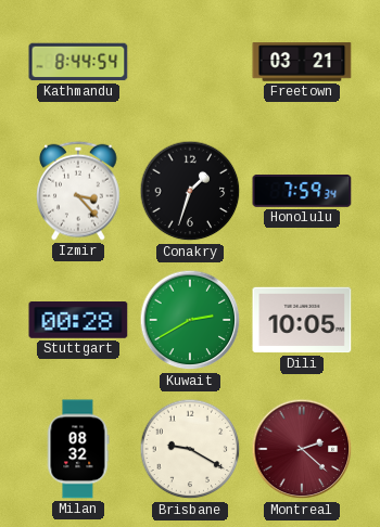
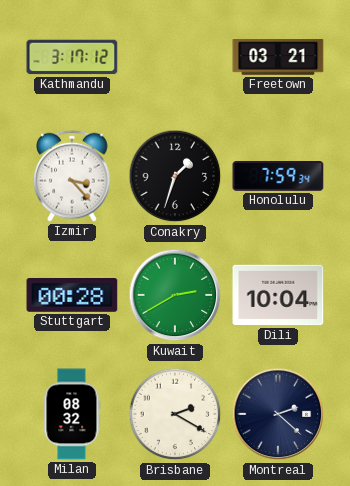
Kathmandu: 8:44 -> 3:17 (72, 57)
Dili: 10:05 -> 10:04 (278, 295)
Brisbane: 9:20 -> 2:20 (175, 414)
Montreal dial: burgundy -> navy (278, 414)
